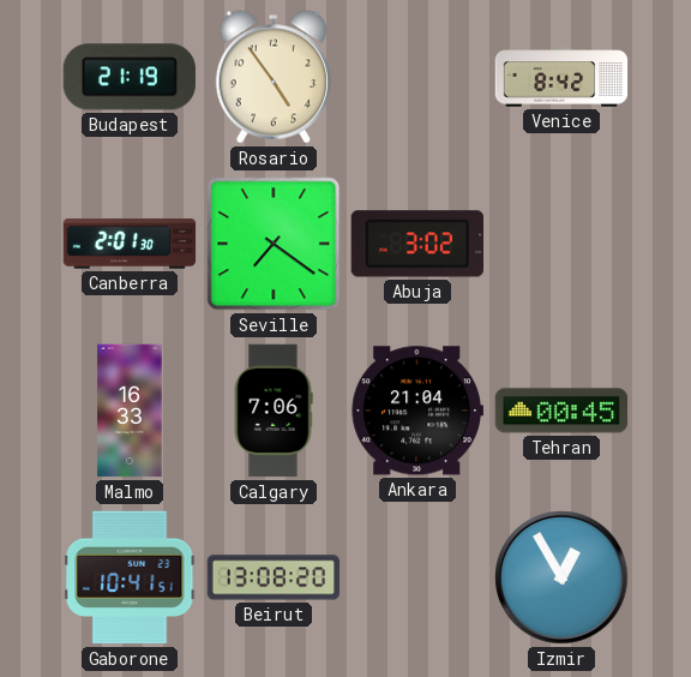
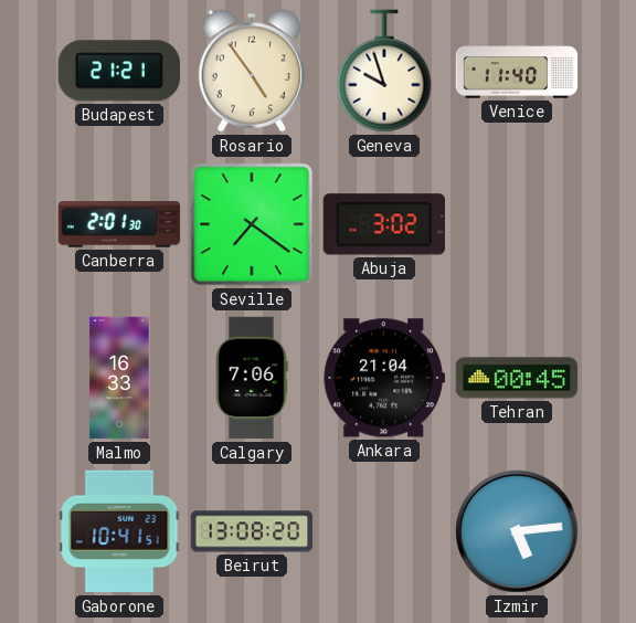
Budapest: 21:19 -> 21:21 (119, 71)
Geneva: none -> 9:57 (384, 71)
Venice: 8:42 -> 11:40 (517, 71)
Izmir: 12:55 -> 5:14 (517, 531)
